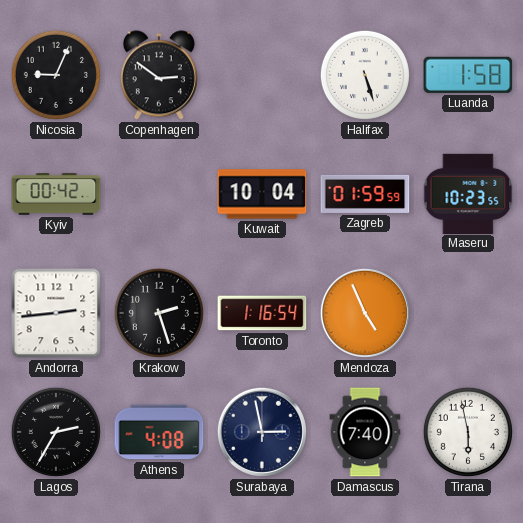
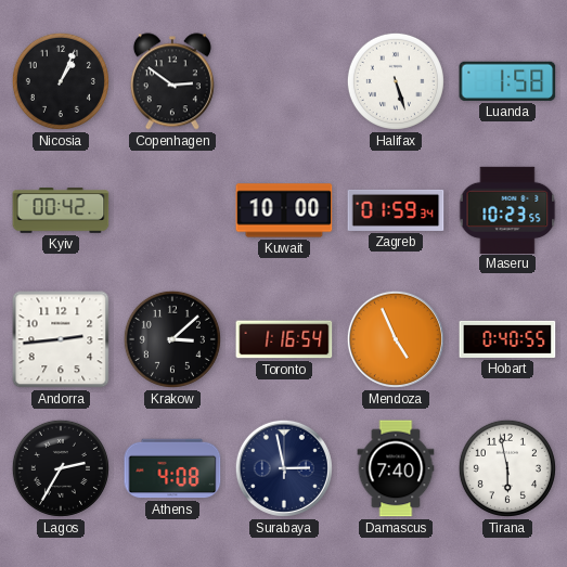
Nicosia: 9:04 -> 1:04 (61, 81)
Kuwait: 10:04 -> 10:00 (284, 210)
Zagreb: 01:59:59 -> 01:59:34 (396, 210)
Krakow: 2:27 -> 3:08 (172, 339)
Hobart: none -> 0:40 (507, 339)
